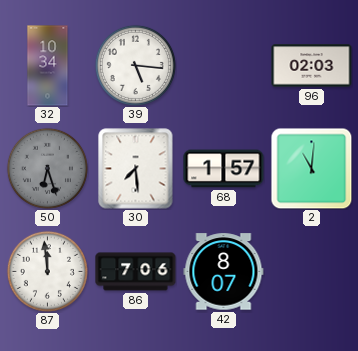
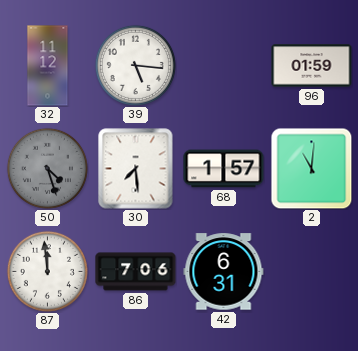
32: 10:34 -> 11:12 (48, 66)
96: 02:03 -> 01:59 (312, 66)
50: 6:27 -> 4:27 (47, 168)
42: 8:07 -> 6:31 (224, 272)
